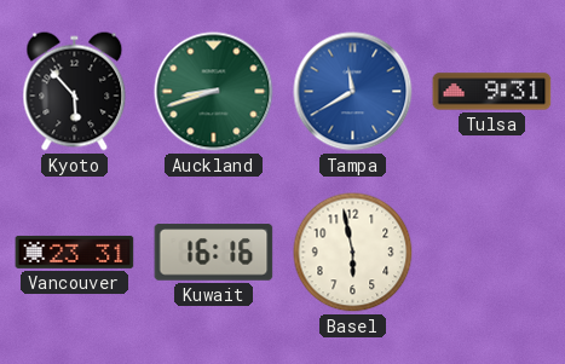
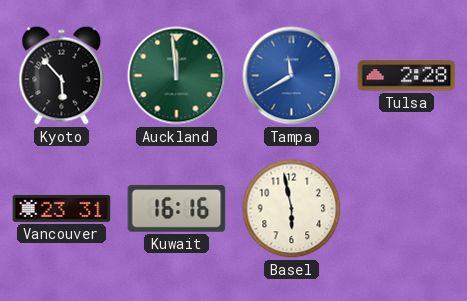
Auckland: 8:42 -> 11:59 (177, 76)
Tulsa: 9:31 -> 2:28 (407, 76)
